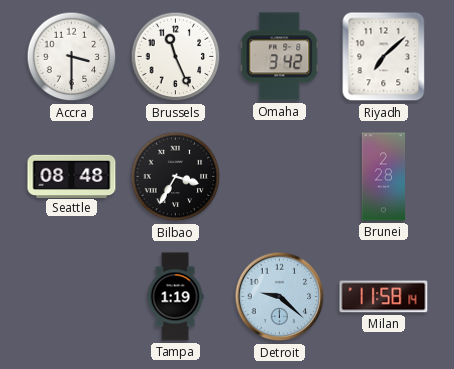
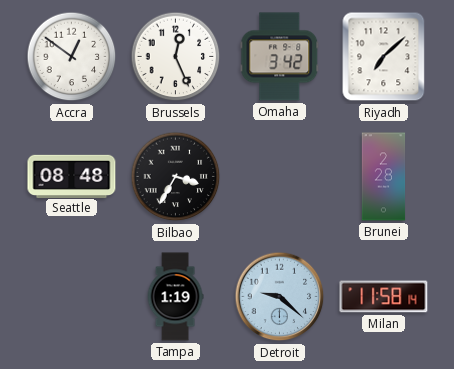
Accra: 3:30 -> 12:51 (72, 57)
Brussels: 11:26 -> 12:26 (176, 57)
